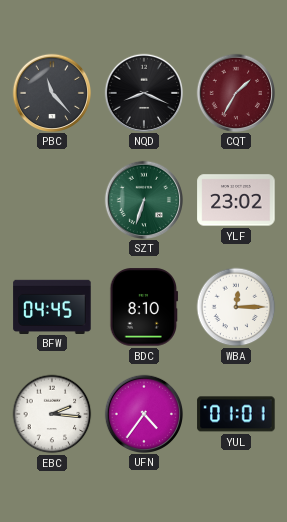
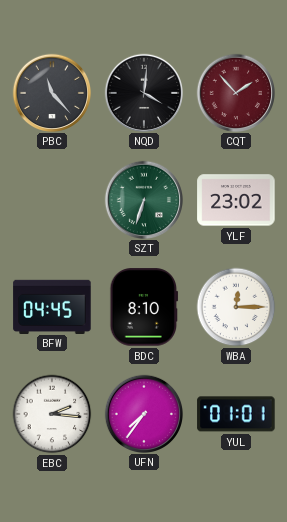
NQD: 8:19 -> 4:01 (143, 92)
CQT: 1:35 -> 1:53 (235, 92)
UFN: 4:36 -> 7:36 (143, 413)
